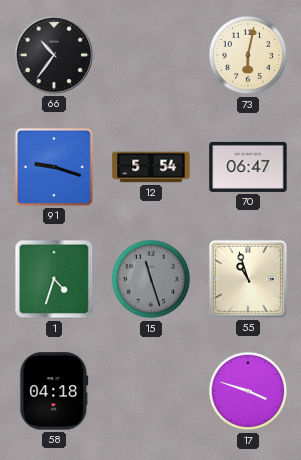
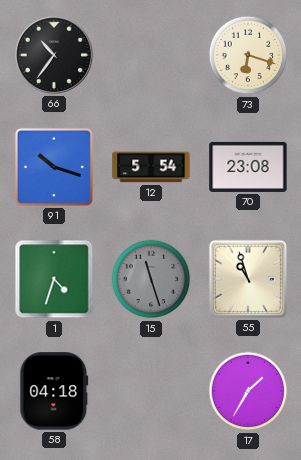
73: 6:02 -> 6:18 (248, 55)
91: 9:18 -> 10:18 (54, 167)
70: 06:47 -> 23:08 (248, 167)
17: 3:48 -> 1:35 (248, 391)
